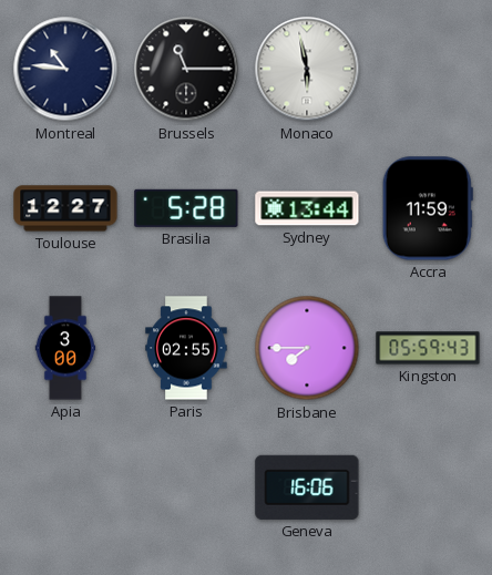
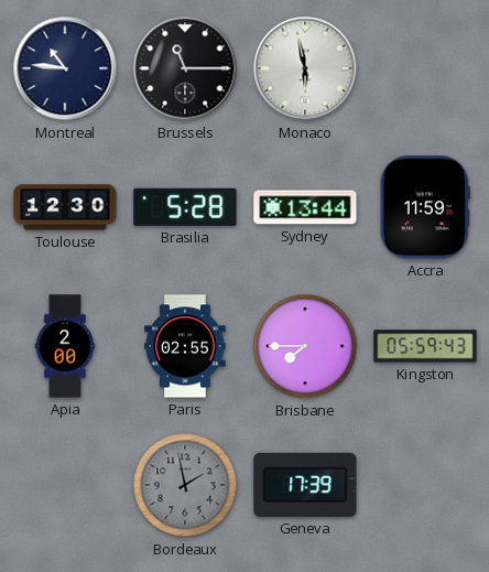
Toulouse: 12:27 -> 12:30 (65, 207)
Apia: 3:00 -> 2:00 (65, 346)
Bordeaux: none -> 1:58 (185, 485)
Geneva: 16:06 -> 17:39 (305, 485)
